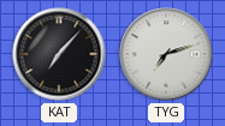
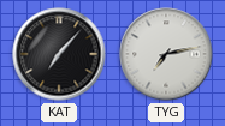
TYG: 7:12 -> 7:13 (166, 54)
